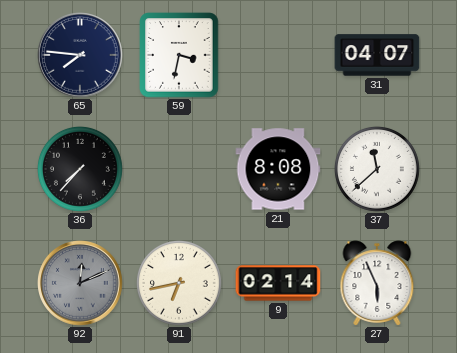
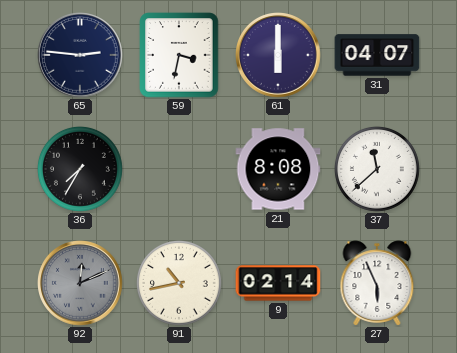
65: 7:46 -> 2:46 (80, 56)
61: none -> 6:00 (278, 56)
36: 7:37 -> 7:35 (80, 169)
91: 6:43 -> 10:43 (179, 283)
